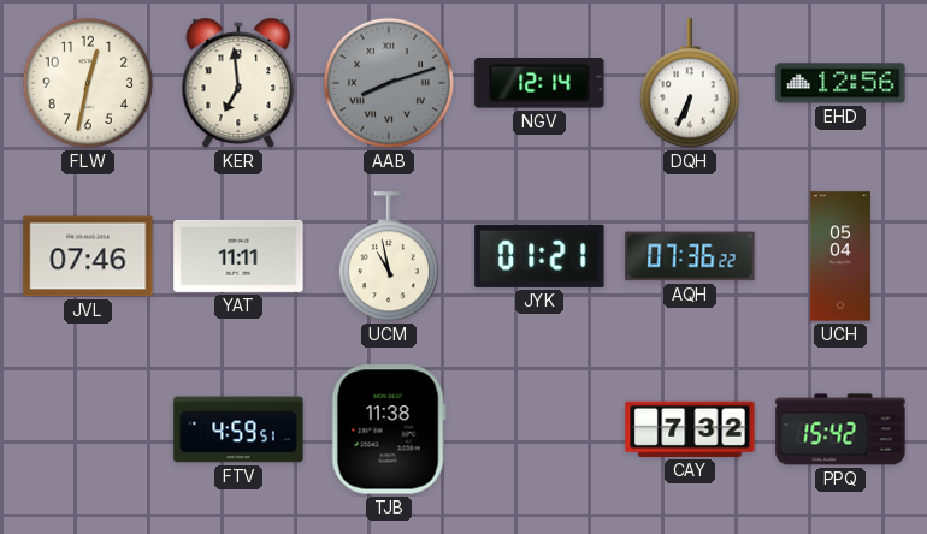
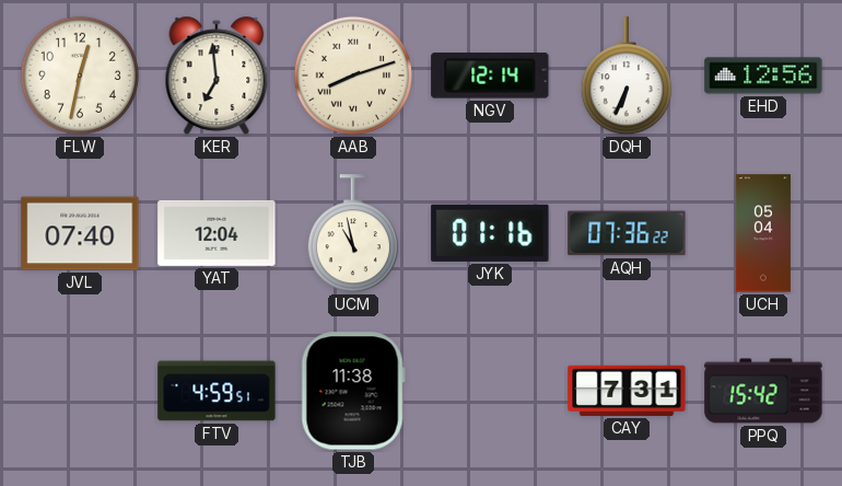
AAB dial: grey -> cream (353, 76)
JVL: 07:46 -> 07:40 (80, 233)
YAT: 11:11 -> 12:04 (217, 233)
JYK: 01:21 -> 01:16 (490, 233)
CAY: 7:32 -> 7:31 (627, 391)
